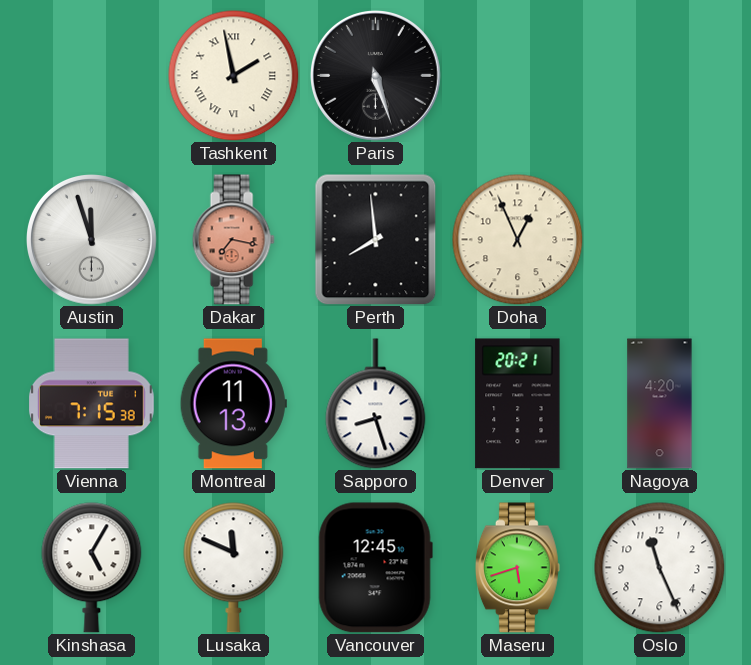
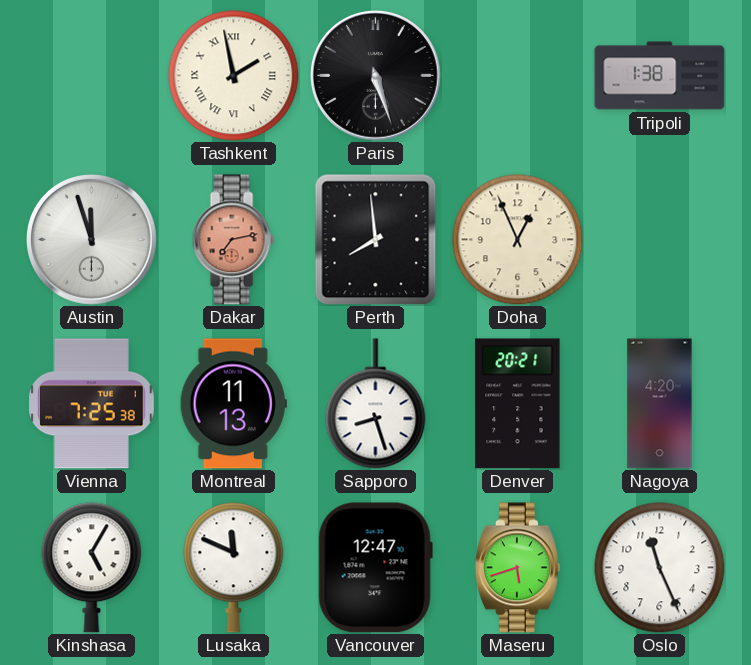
Tripoli: none -> 1:38 (660, 76)
Dakar: 7:17 -> 7:13 (233, 240)
Vienna: 7:15 -> 7:25 (92, 404)
Vancouver: 12:45 -> 12:47 (375, 568)
